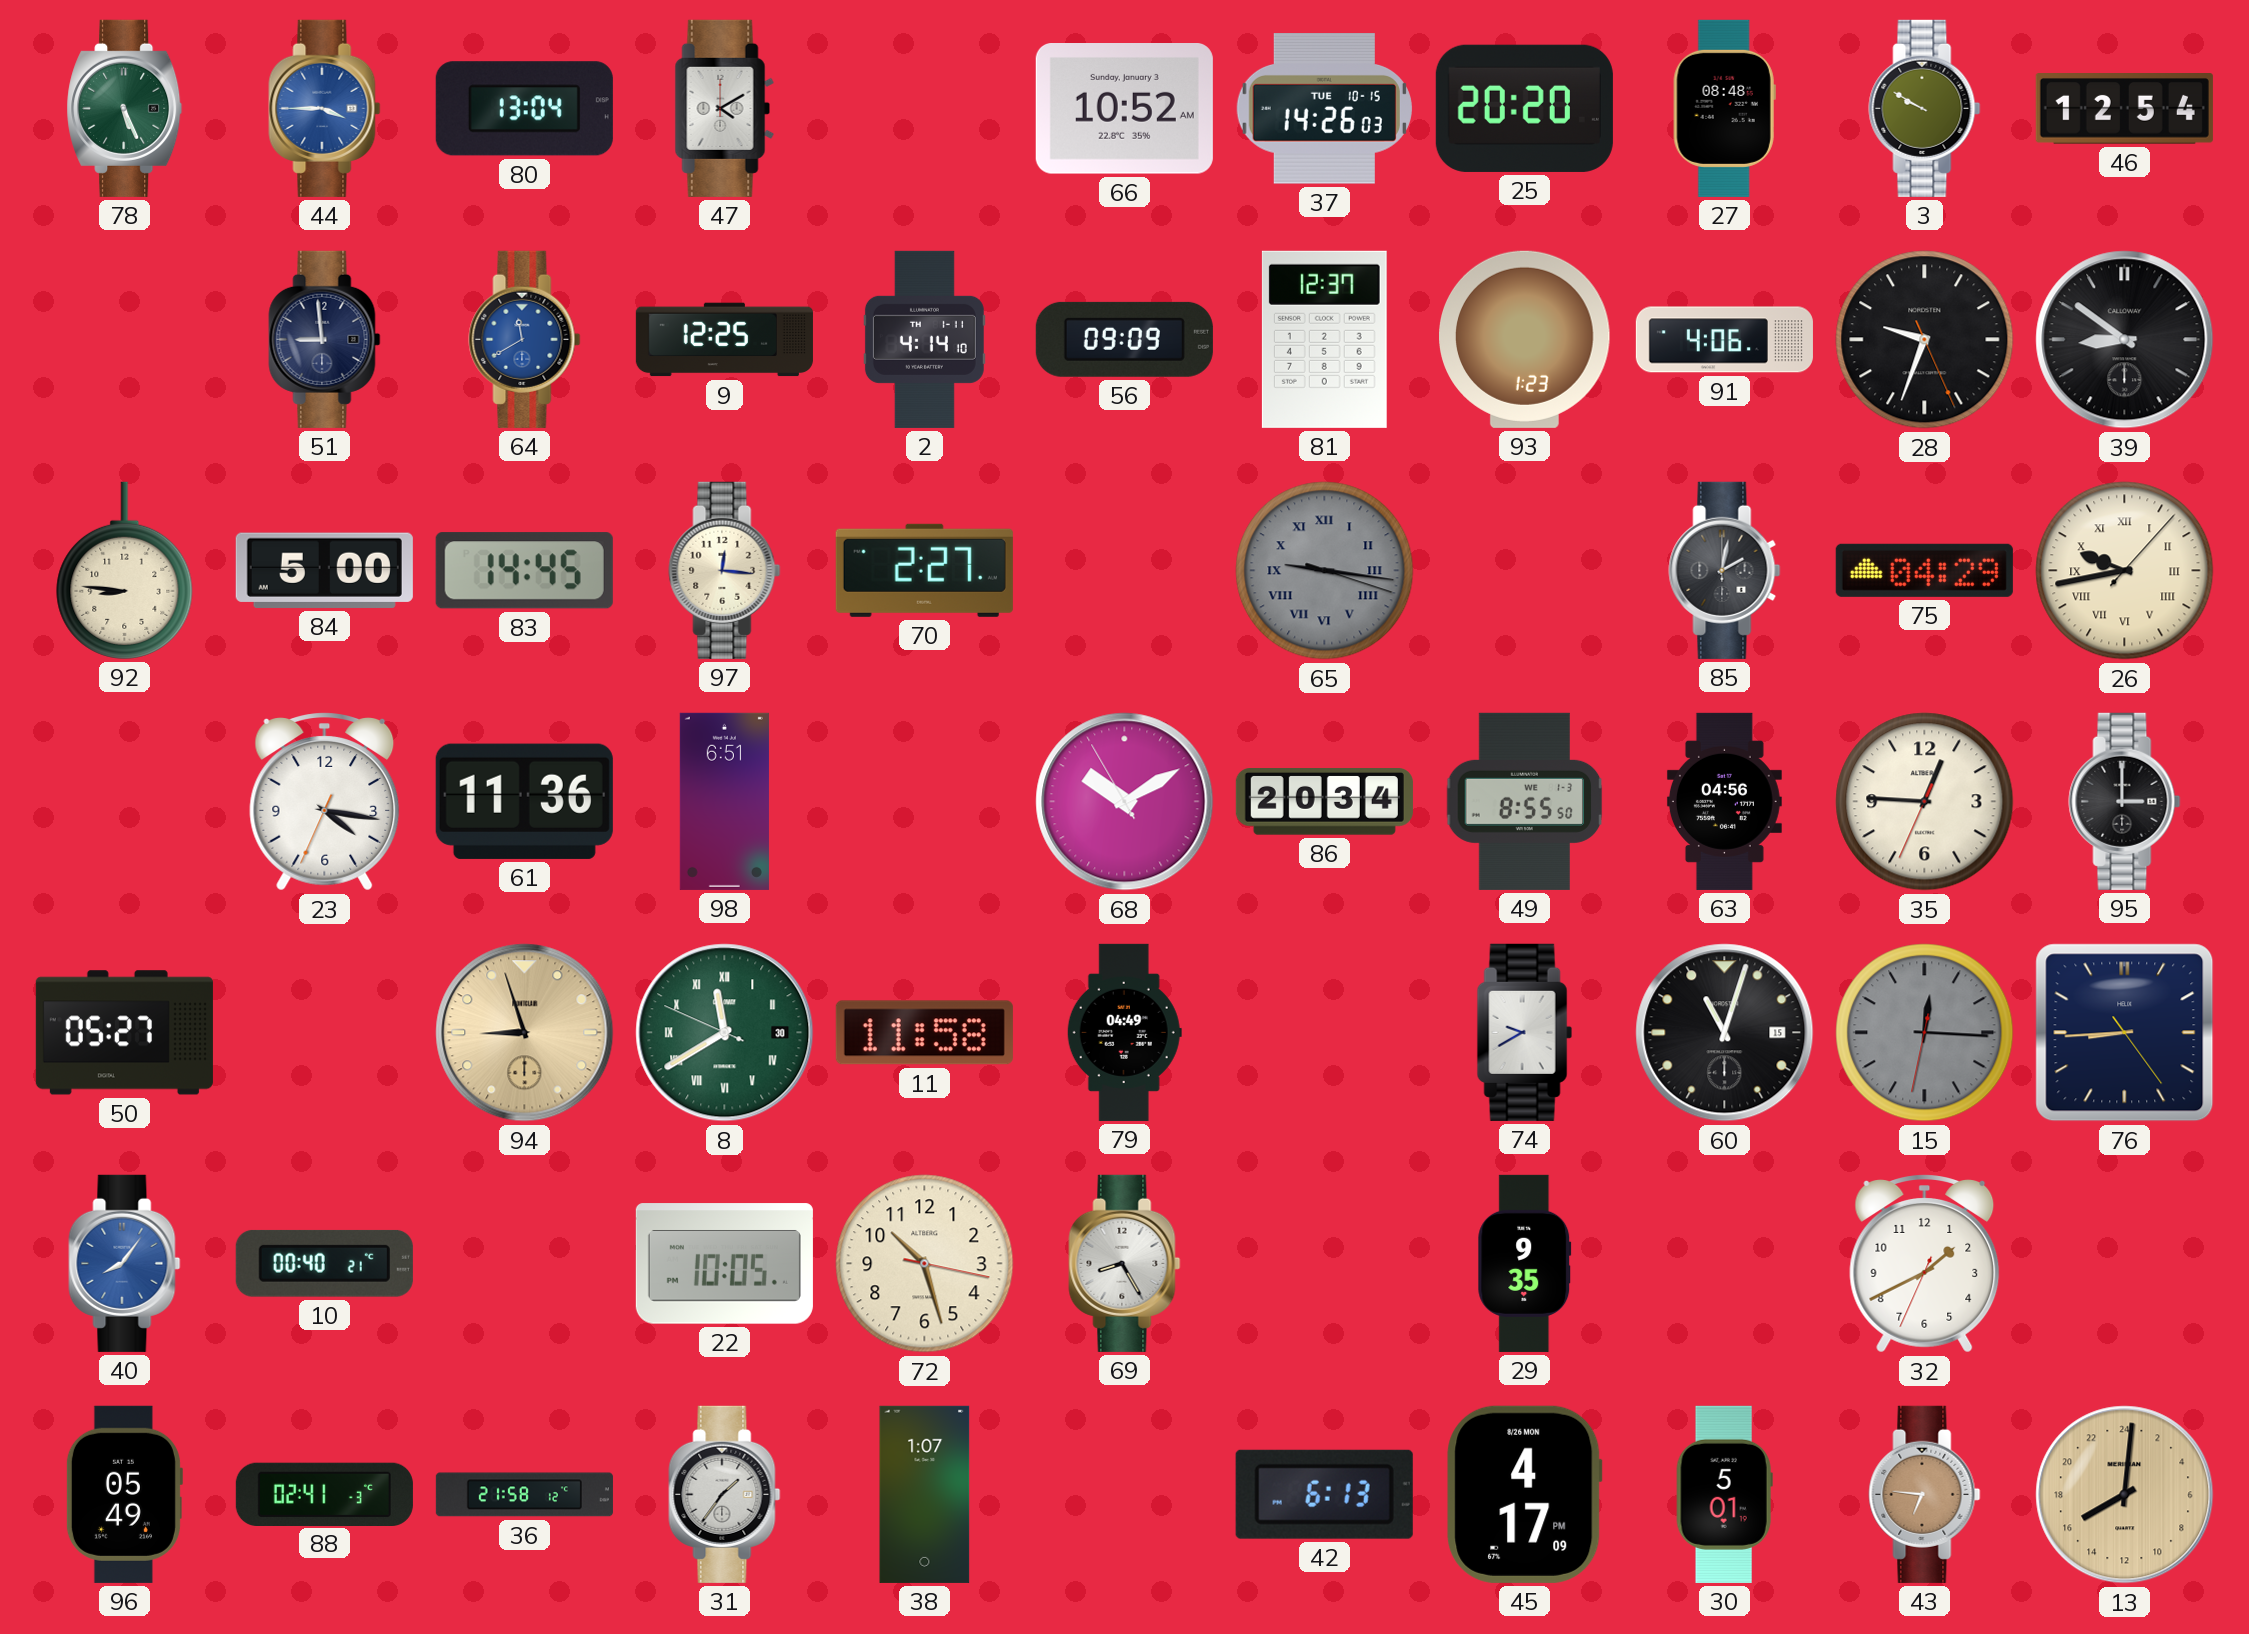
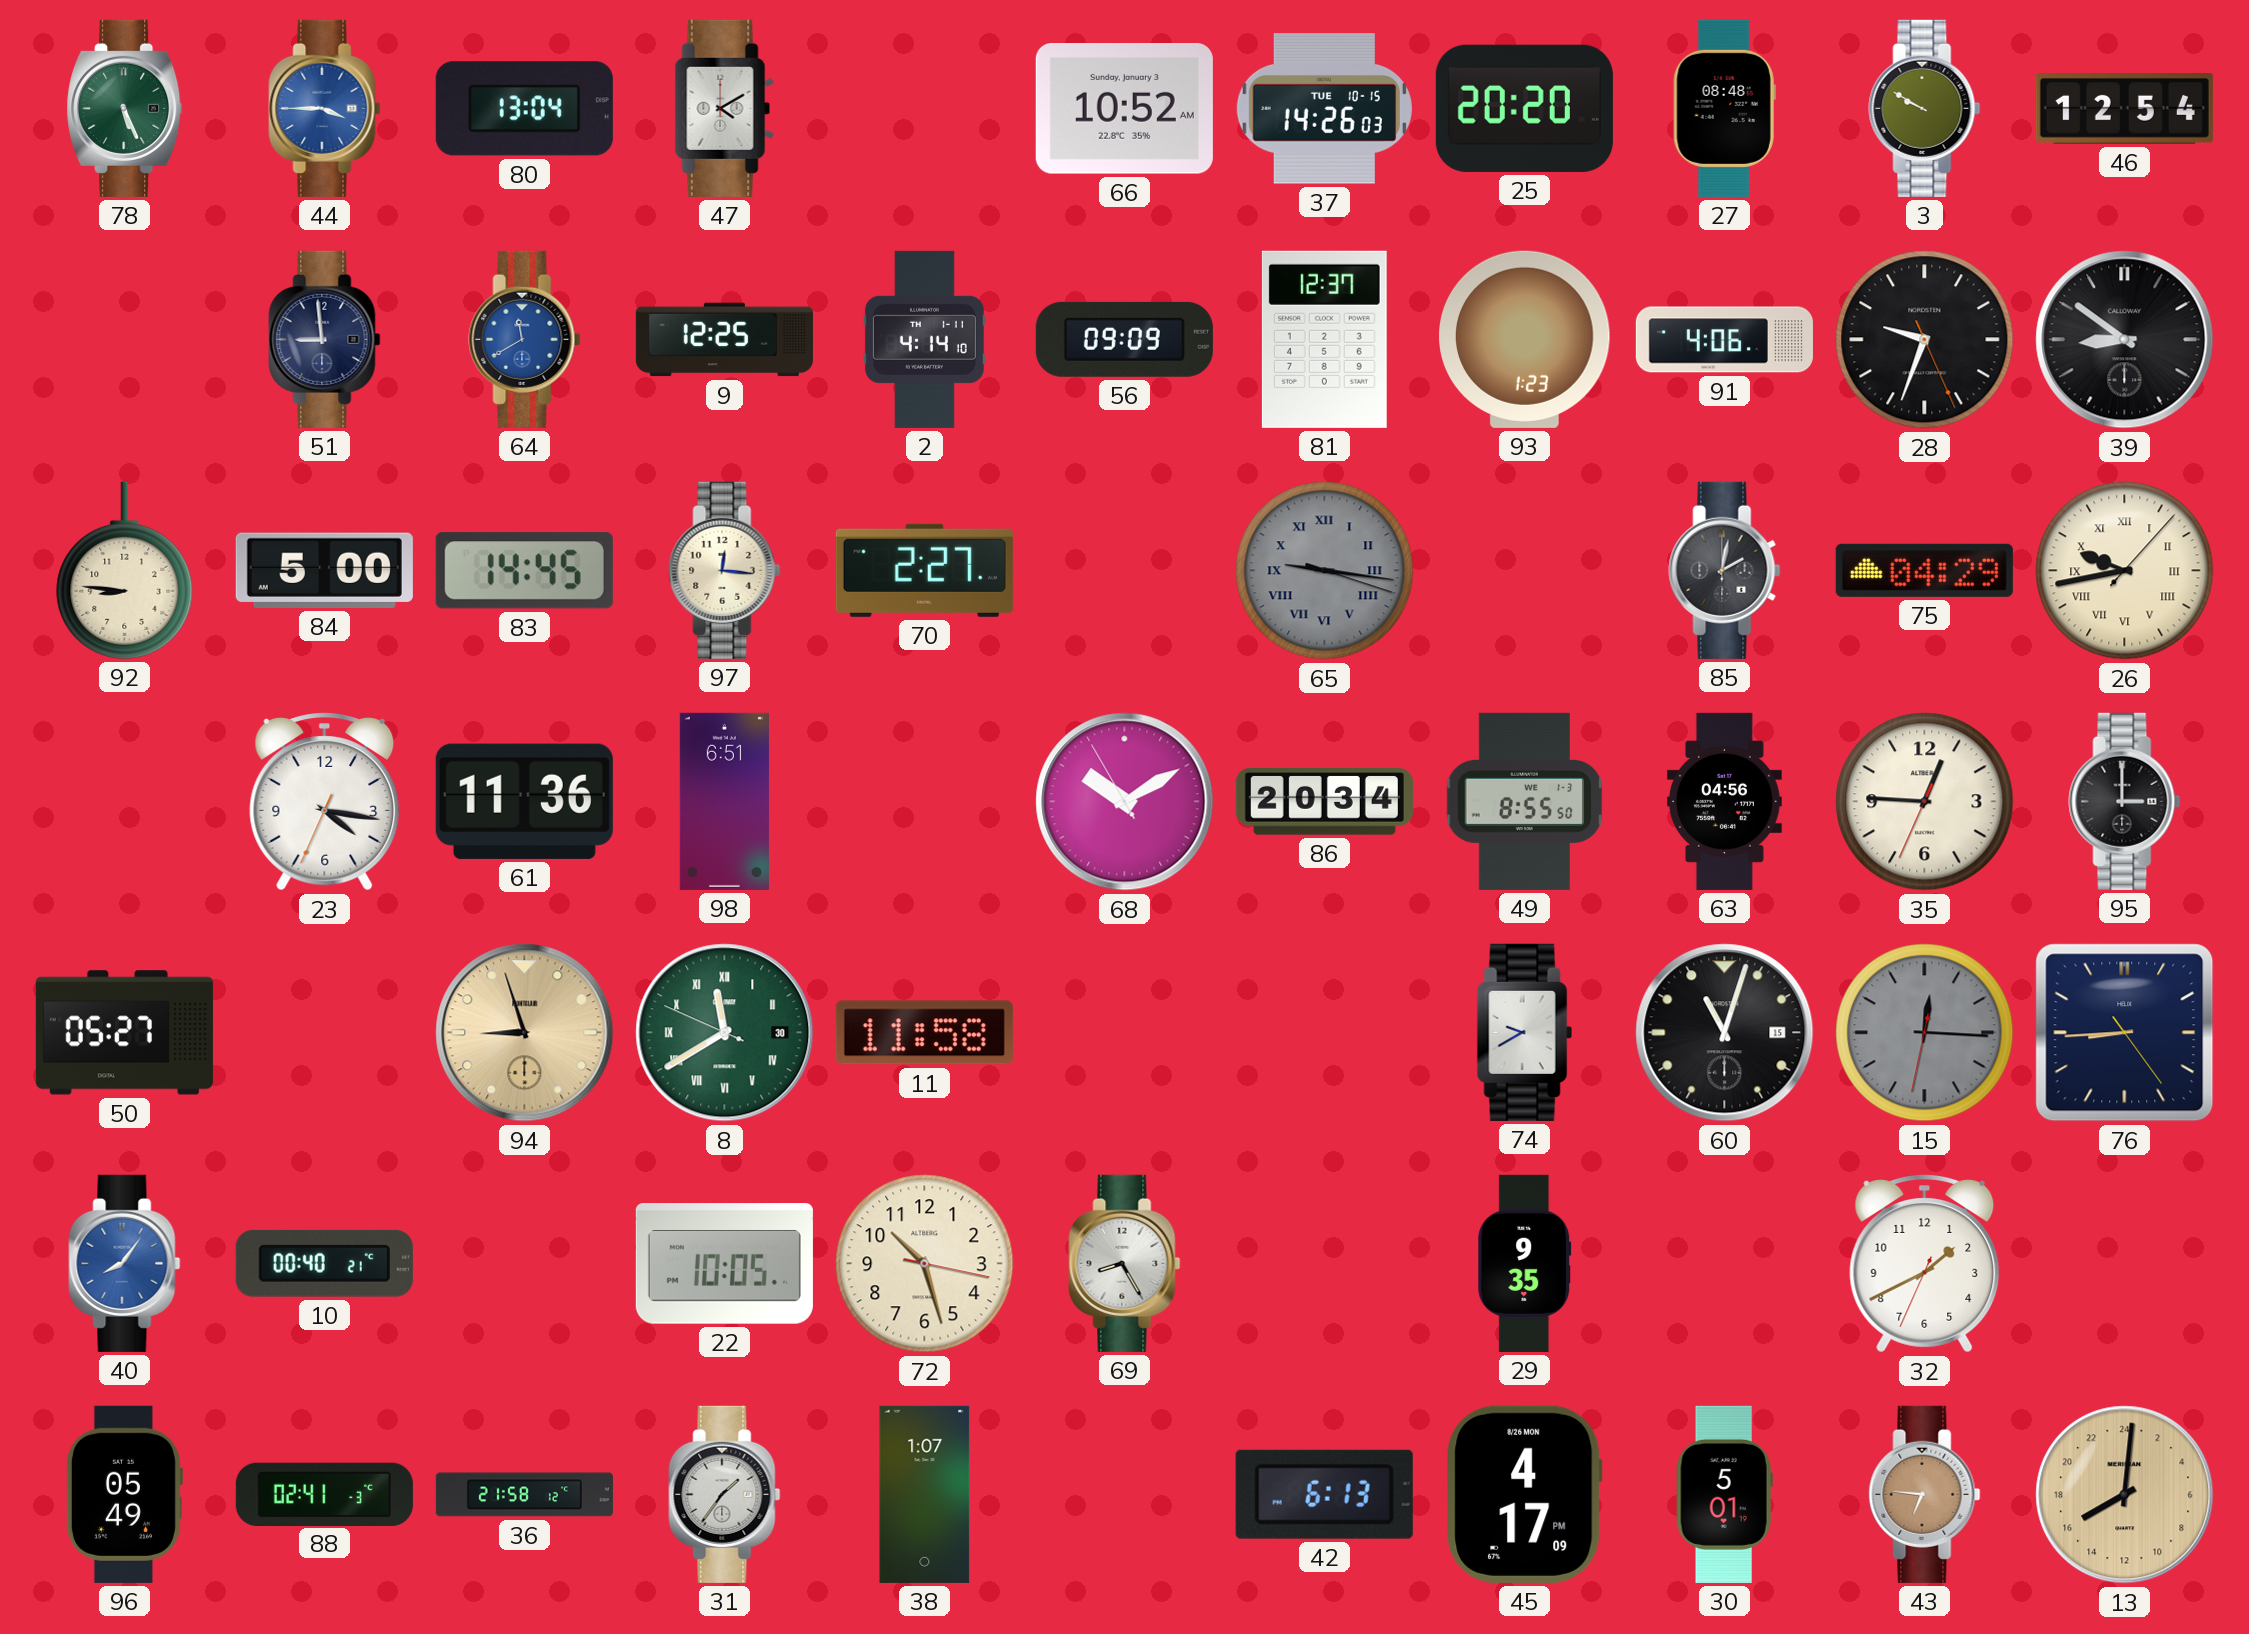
79: 04:49 -> none (1124, 1032)
